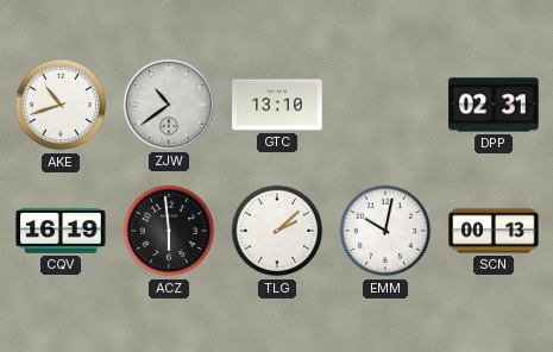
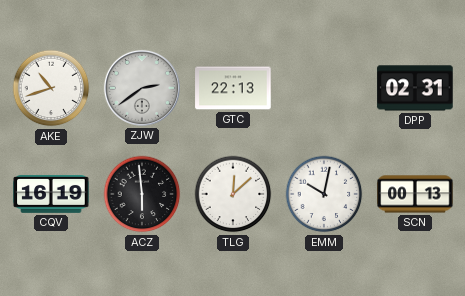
ZJW: 10:39 -> 2:39 (142, 88)
GTC: 13:10 -> 22:13 (233, 88)
TLG: 2:08 -> 12:08 (233, 194)
